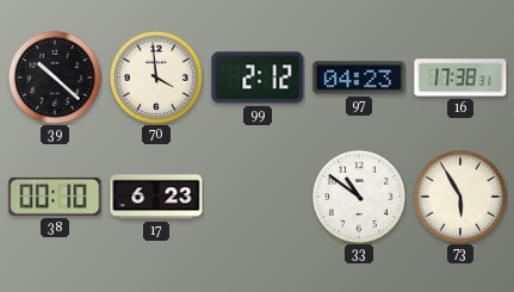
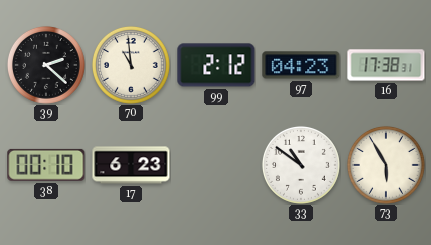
39: 10:22 -> 2:22 (46, 65)
70: 3:59 -> 10:59 (131, 65)
